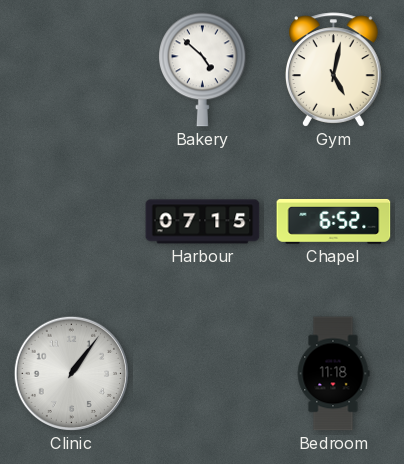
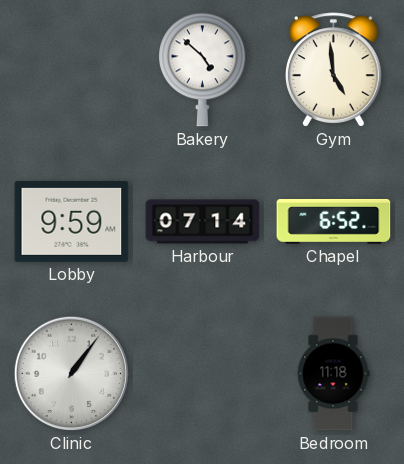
Gym: 5:02 -> 4:59 (333, 70)
Lobby: none -> 9:59 (72, 221)
Harbour: 07:15 -> 07:14 (203, 222)
